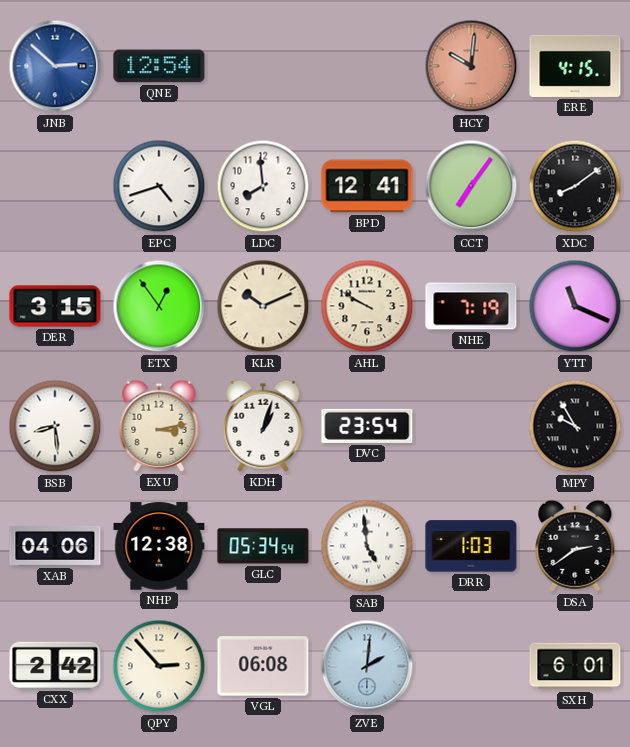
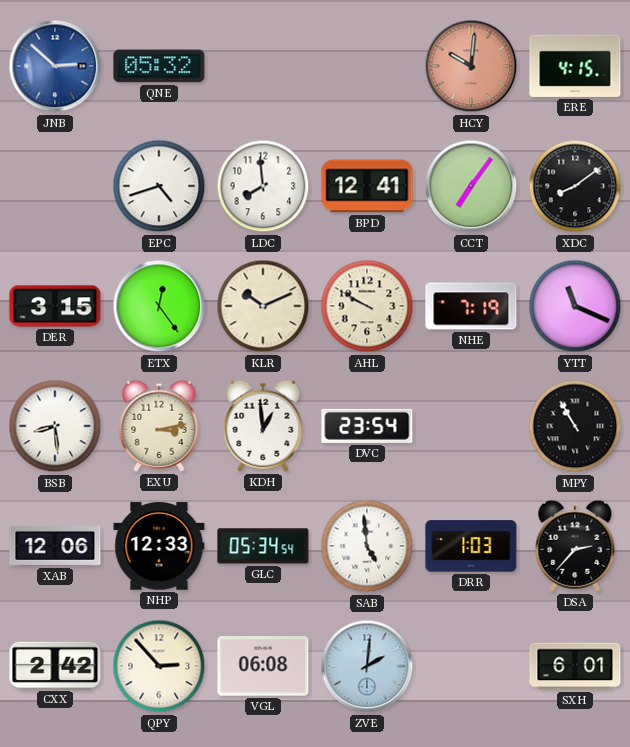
QNE: 12:54 -> 05:32 (159, 66)
ETX: 12:54 -> 12:24 (159, 306)
KDH: 1:03 -> 12:59 (263, 426)
MPY: 9:55 -> 10:55 (575, 426)
XAB: 04:06 -> 12:06 (55, 546)
NHP: 12:38 -> 12:33 (159, 546)
DSA: 2:39 -> 2:37 (575, 546)
